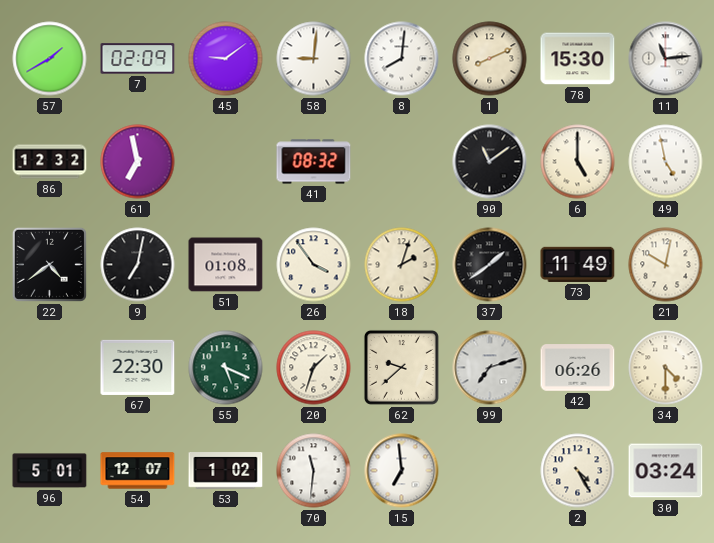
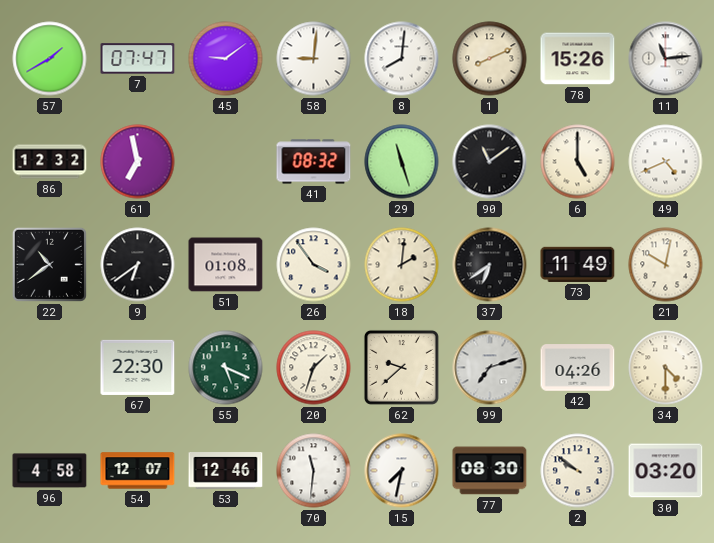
7: 02:09 -> 07:47 (138, 59)
78: 15:30 -> 15:26 (578, 59)
29: none -> 11:27 (402, 162)
49: 4:58 -> 4:41 (666, 162)
22: 4:39 -> 10:39 (49, 264)
9: 7:02 -> 6:39 (138, 265)
18: 2:03 -> 2:01 (402, 265)
37: 1:39 -> 6:39 (490, 265)
42: 06:26 -> 04:26 (578, 368)
96: 5:01 -> 4:58 (50, 471)
53: 1:02 -> 12:46 (226, 471)
15: 6:59 -> 7:32 (402, 471)
77: none -> 08:30 (490, 471)
2: 4:25 -> 9:51 (578, 471)
30: 03:24 -> 03:20 (666, 471)
